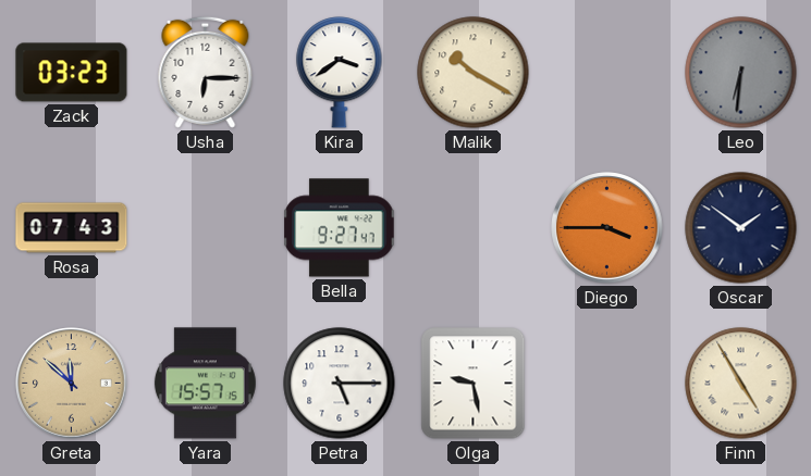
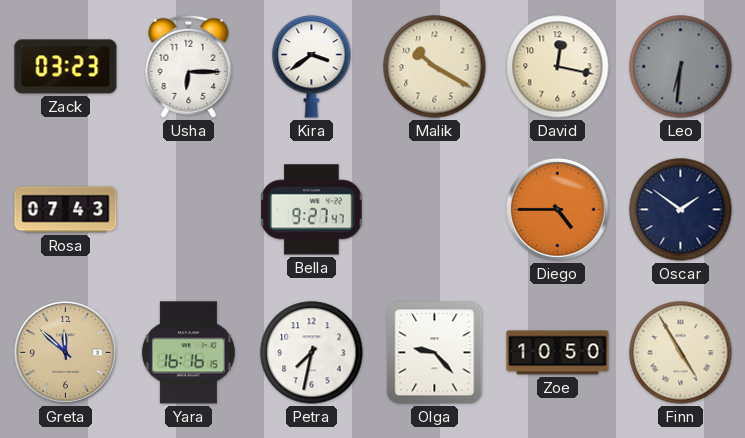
David: none -> 12:17 (558, 67)
Diego: 3:45 -> 4:45 (558, 210)
Yara: 15:57 -> 16:16 (188, 353)
Petra: 5:15 -> 7:32 (312, 353)
Olga: 9:28 -> 9:23 (435, 353)
Zoe: none -> 10:50 (558, 353)
